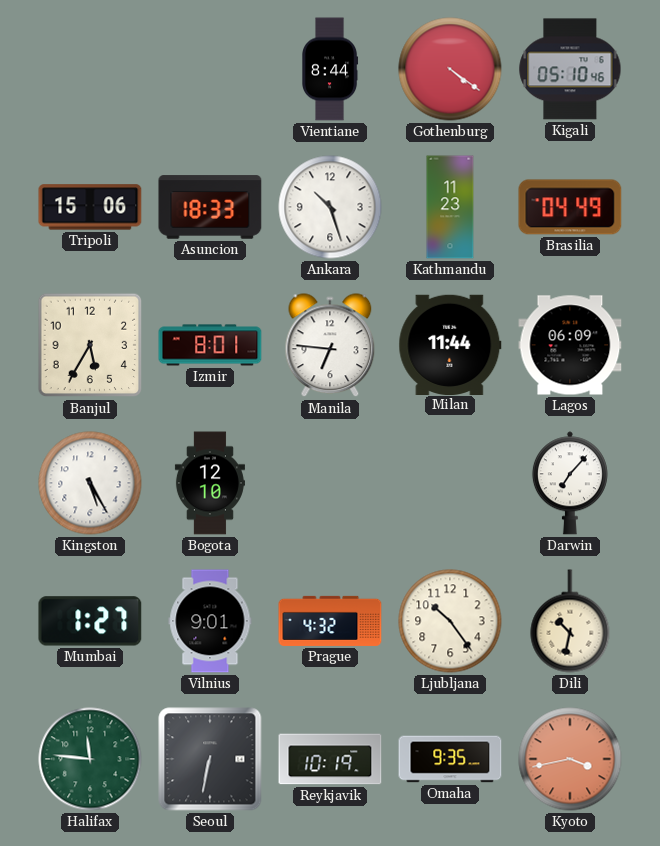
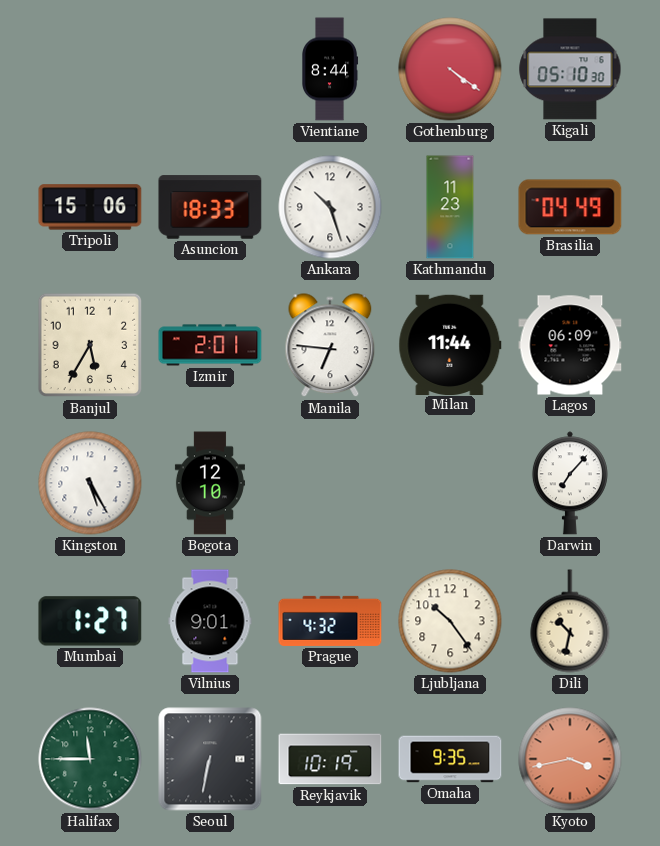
Kigali: 05:10:46 -> 05:10:30 (570, 69)
Izmir: 8:01 -> 2:01 (210, 345)
Halifax: 11:46 -> 11:45 (90, 759)
